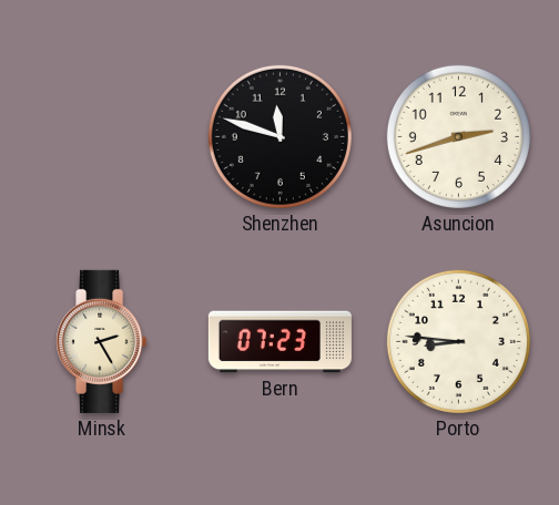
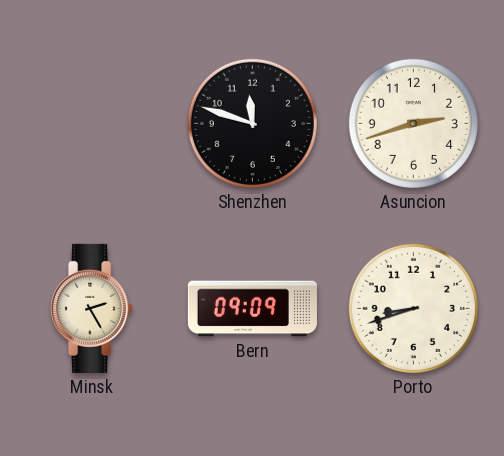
Bern: 07:23 -> 09:09 (252, 309)
Porto: 8:46 -> 8:42 (413, 308)
